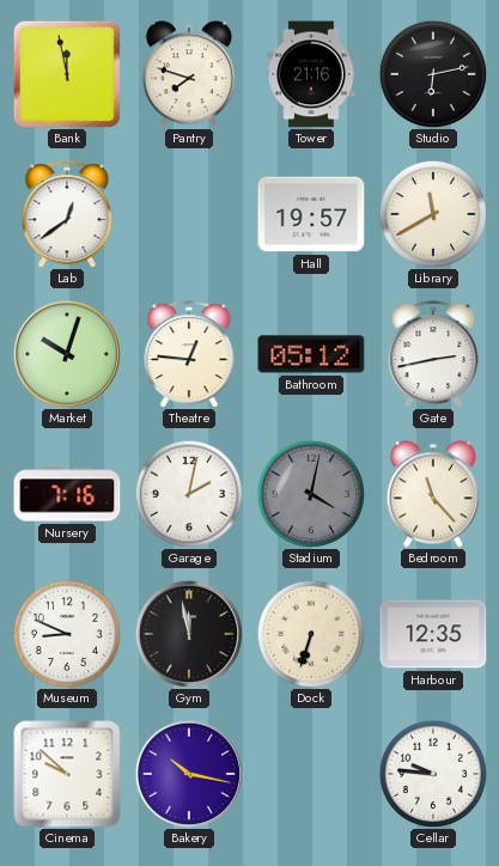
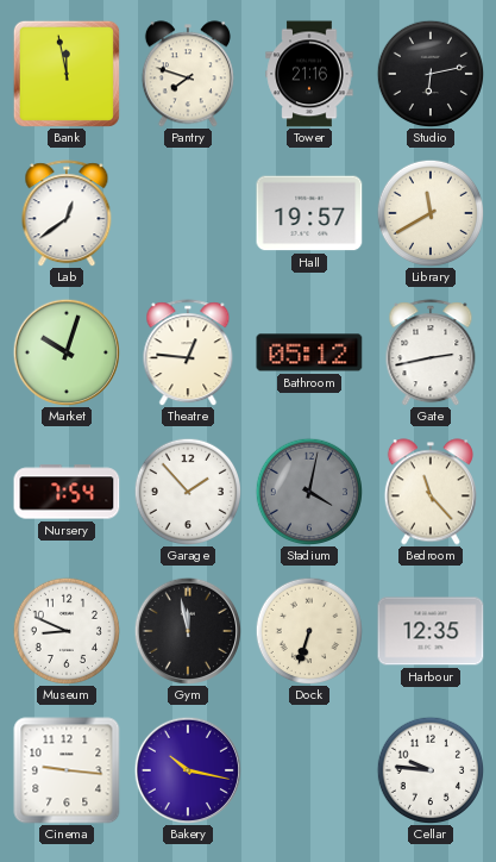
Nursery: 7:16 -> 7:54 (67, 492)
Garage: 2:02 -> 1:53 (187, 491)
Cinema: 9:52 -> 9:16 (67, 770)
